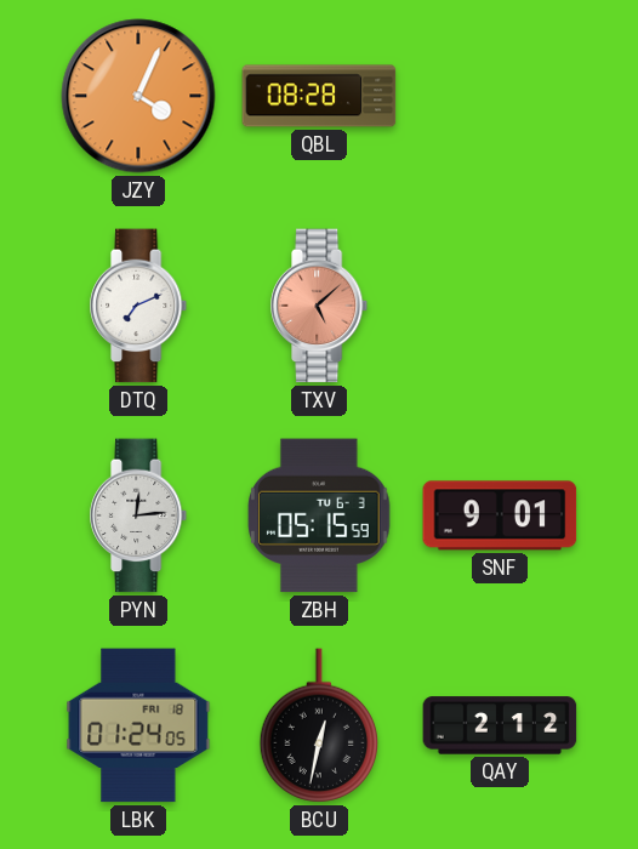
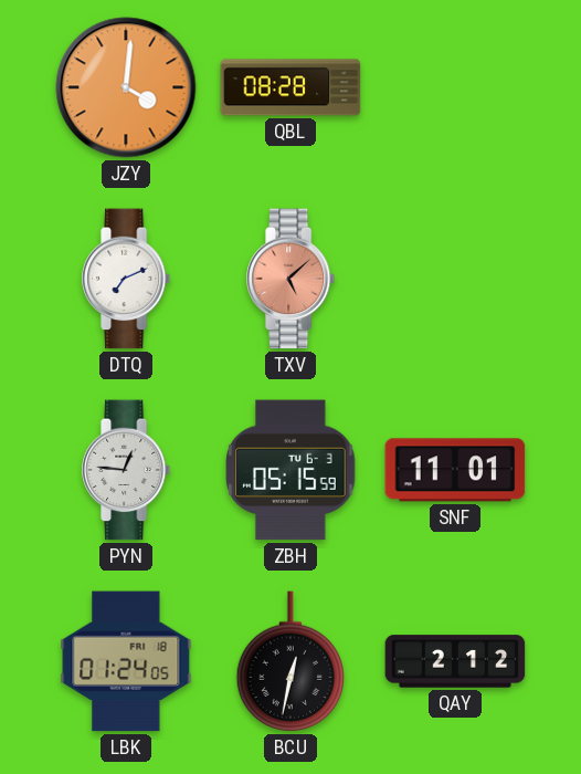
JZY: 4:04 -> 4:01 (126, 87)
PYN: 12:14 -> 12:46 (127, 470)
SNF: 9:01 -> 11:01 (455, 470)
